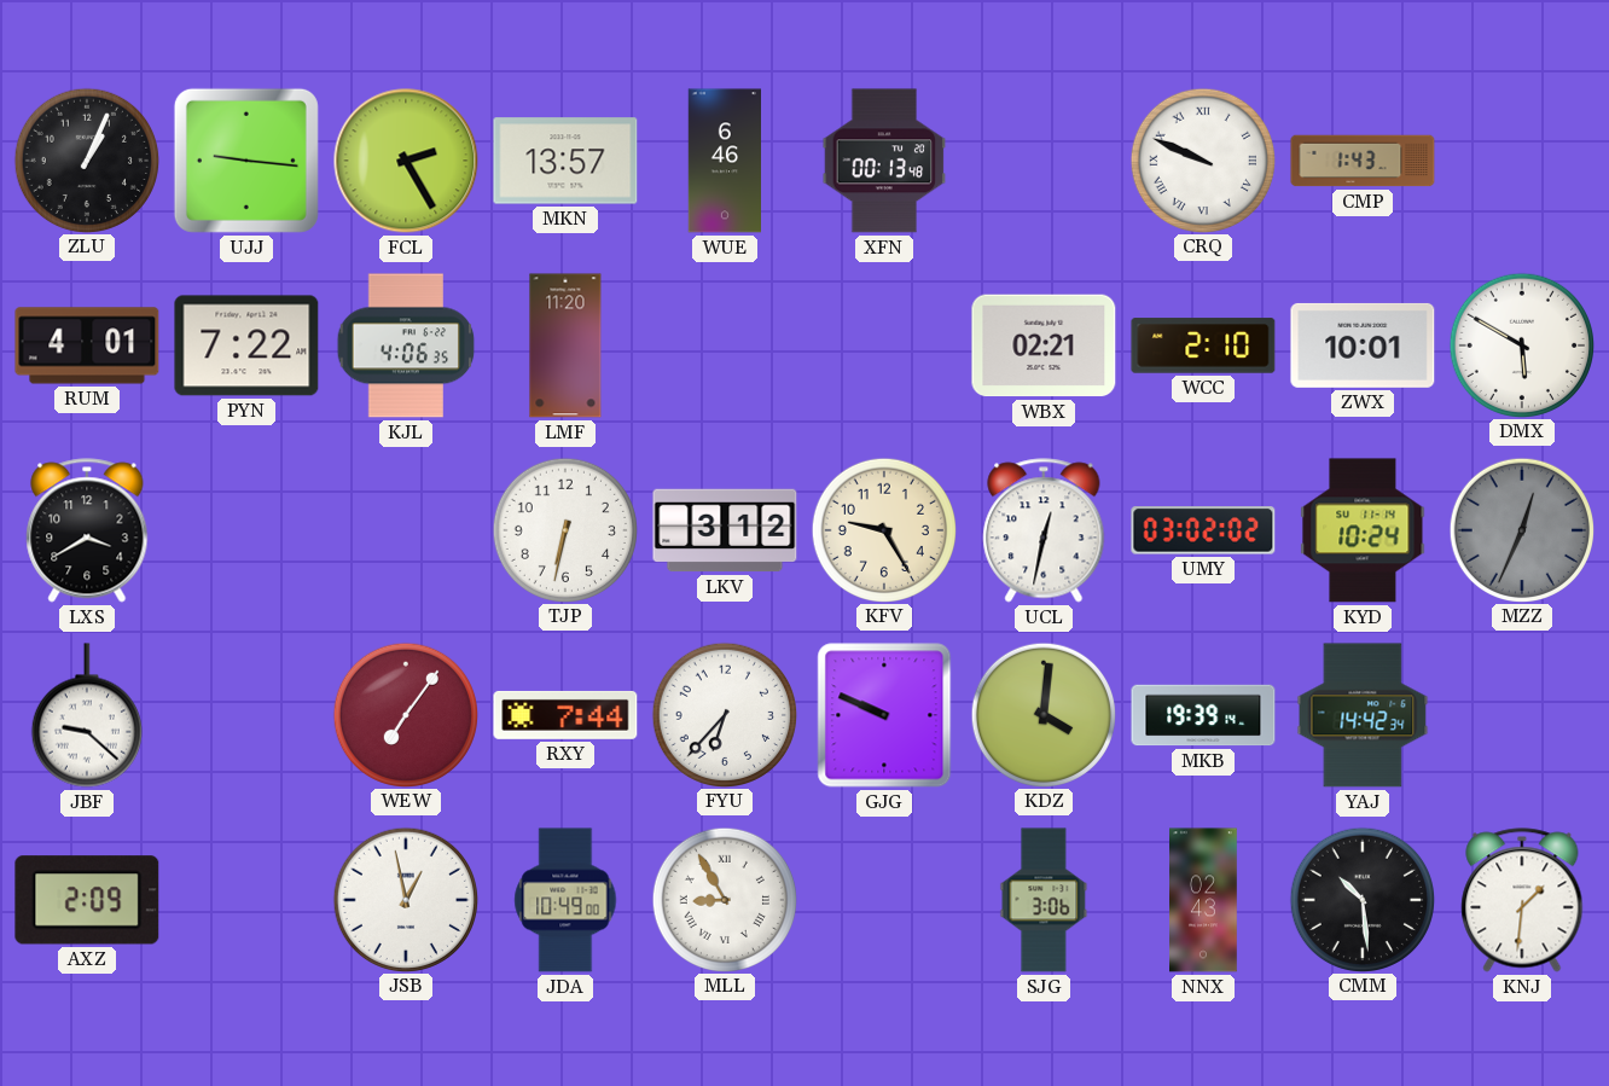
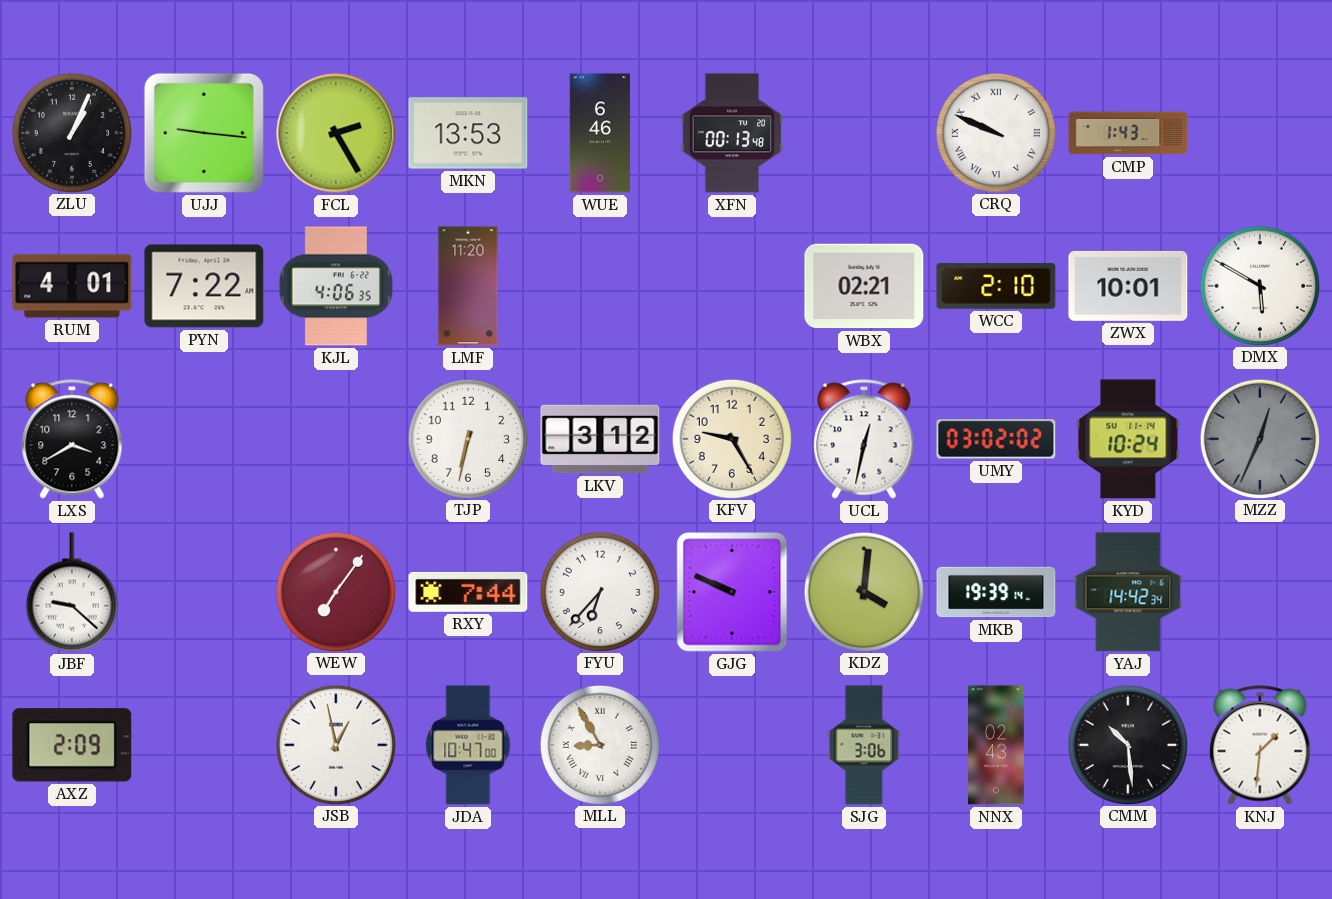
MKN: 13:57 -> 13:53 (468, 133)
JDA: 10:49 -> 10:47 (468, 745)
